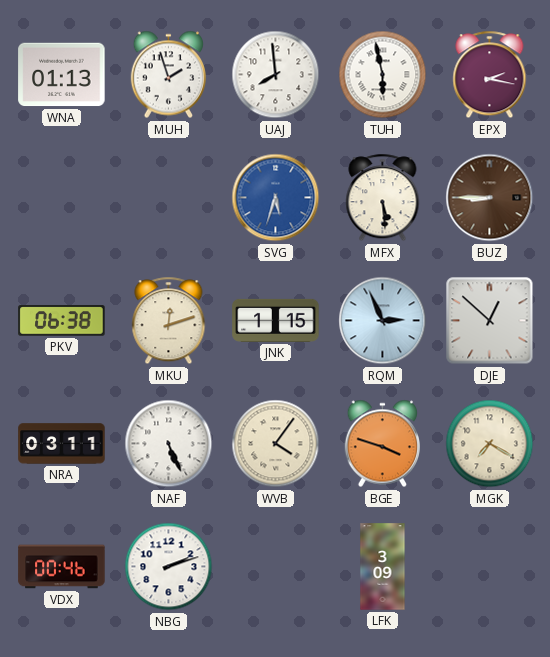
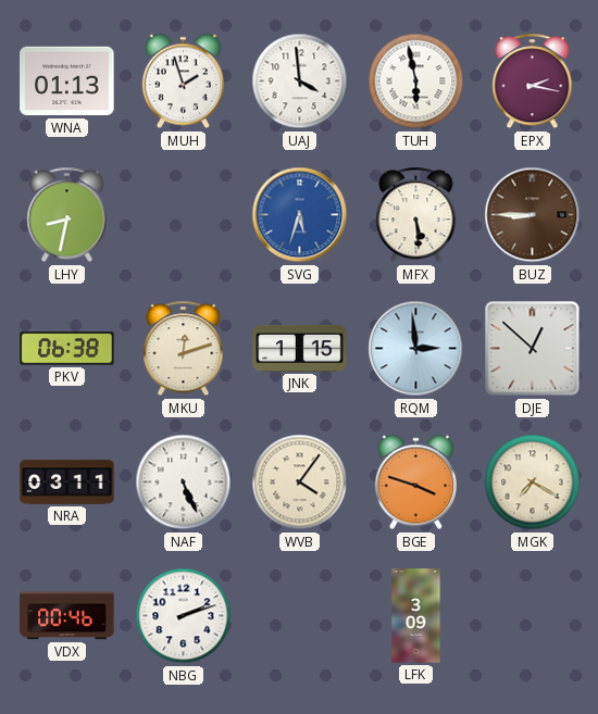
UAJ: 7:59 -> 3:59 (300, 82)
LHY: none -> 8:32 (67, 215)
RQM: 2:56 -> 2:59 (416, 349)
